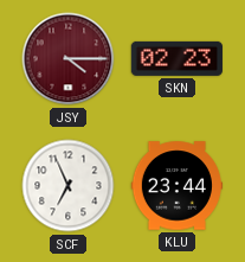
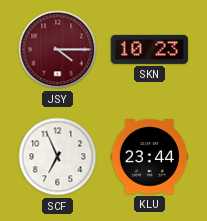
SKN: 02:23 -> 10:23 (149, 49)
